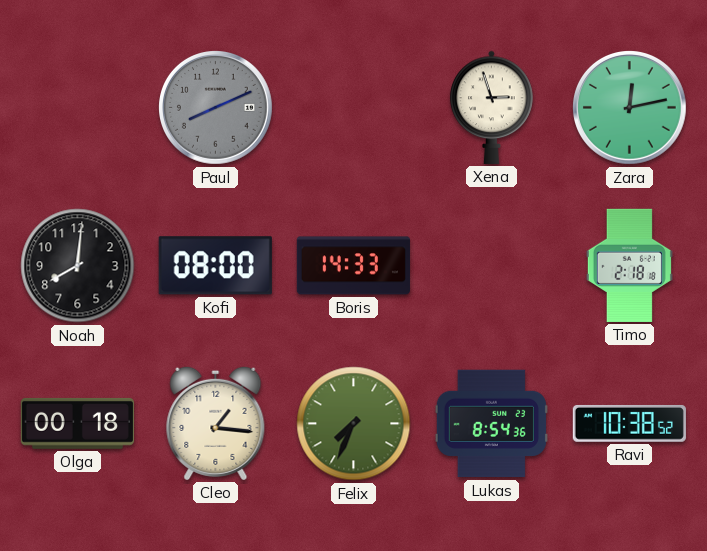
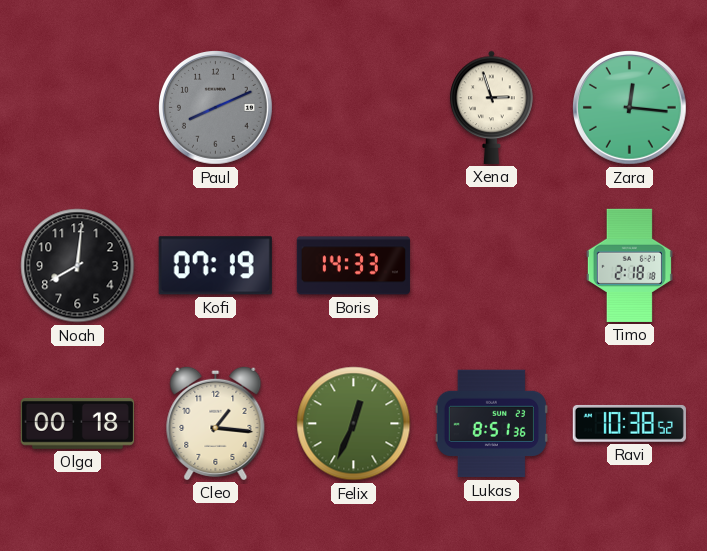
Zara: 12:13 -> 12:16 (630, 108)
Kofi: 08:00 -> 07:19 (215, 266)
Felix: 7:34 -> 12:34 (354, 424)
Lukas: 8:54 -> 8:51 (491, 424)
